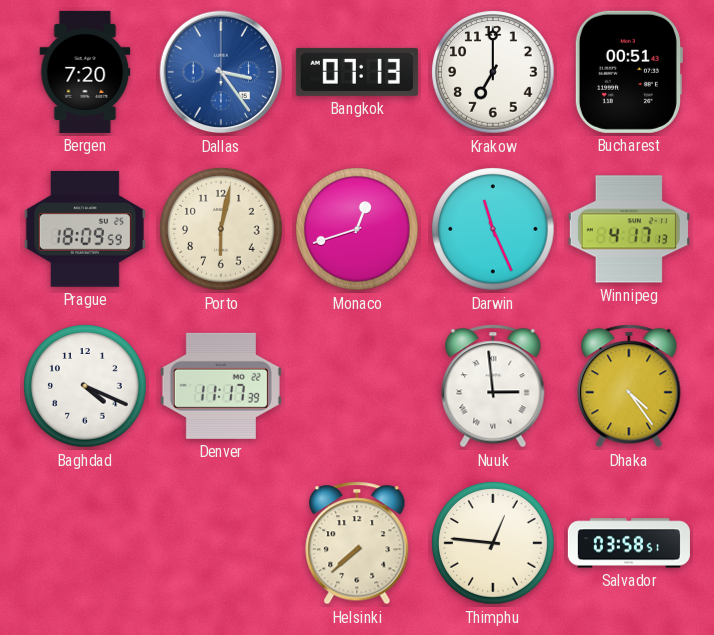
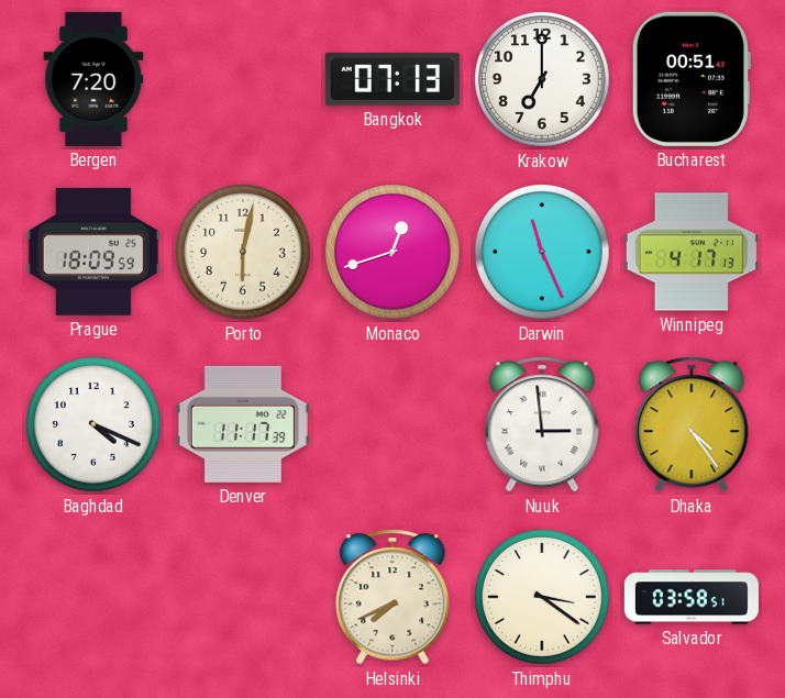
Dallas: 3:24 -> none (221, 72)
Helsinki: 7:38 -> 7:41 (393, 597)
Thimphu: 12:46 -> 3:21 (542, 597)
